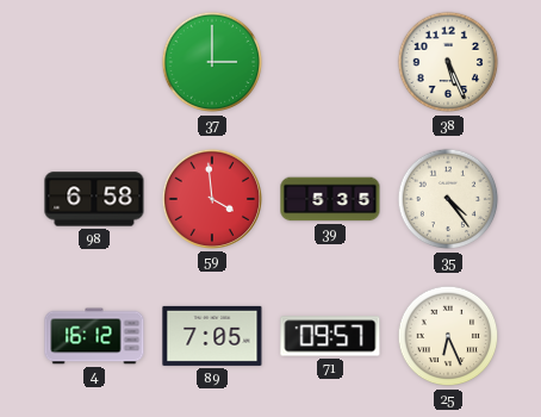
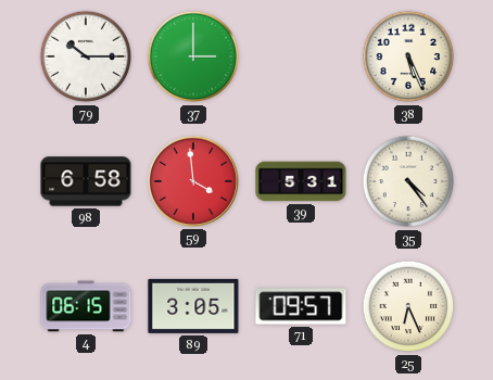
79: none -> 10:15 (86, 56)
39: 5:35 -> 5:31 (301, 181)
4: 16:12 -> 06:15 (86, 306)
89: 7:05 -> 3:05 (193, 306)
